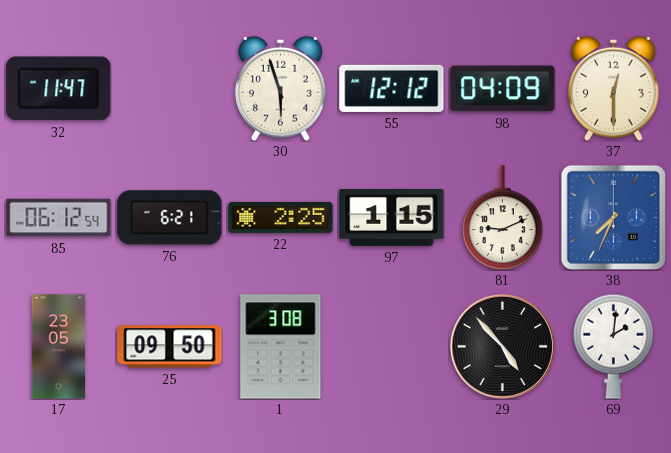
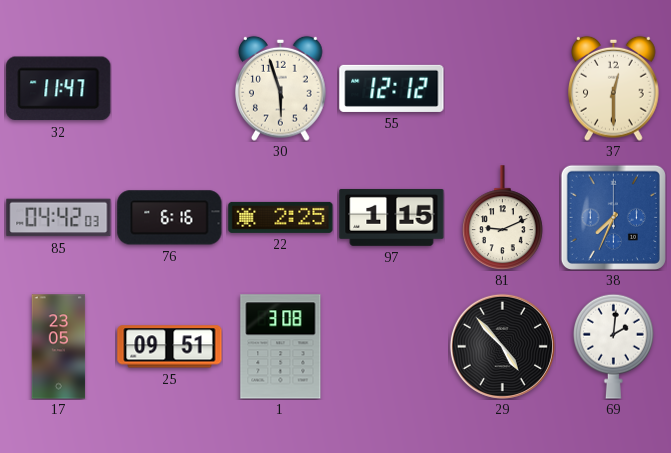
98: 04:09 -> none (503, 89)
85: 06:12 -> 04:42 (59, 218)
76: 6:21 -> 6:16 (170, 218)
25: 09:50 -> 09:51 (170, 347)
